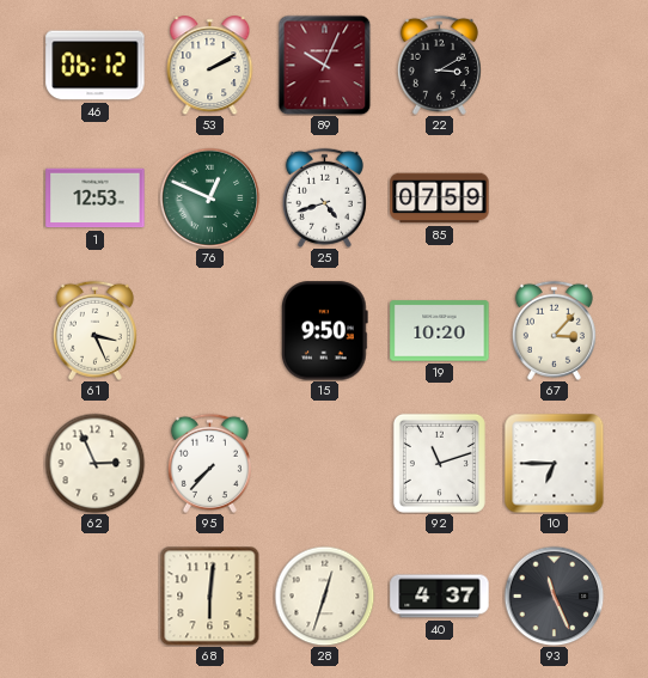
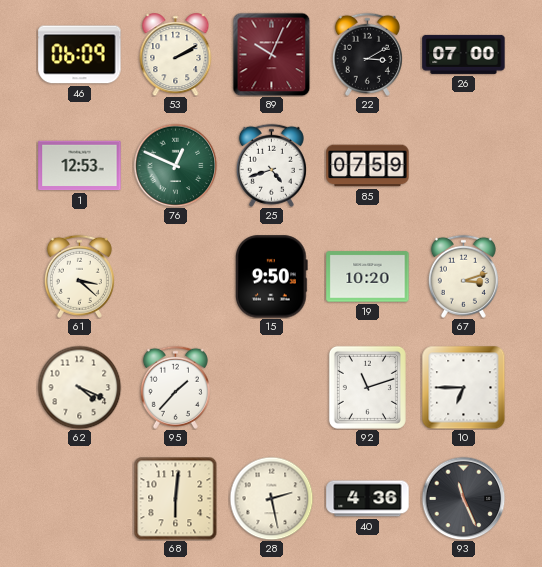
46: 06:12 -> 06:09 (80, 55)
26: none -> 07:00 (464, 54)
61: 3:26 -> 3:22 (79, 276)
67: 3:07 -> 3:12 (463, 276)
62: 2:56 -> 4:19 (79, 387)
95: 7:37 -> 1:37 (175, 387)
28: 12:33 -> 2:28 (271, 498)
40: 4:37 -> 4:36 (368, 499)
